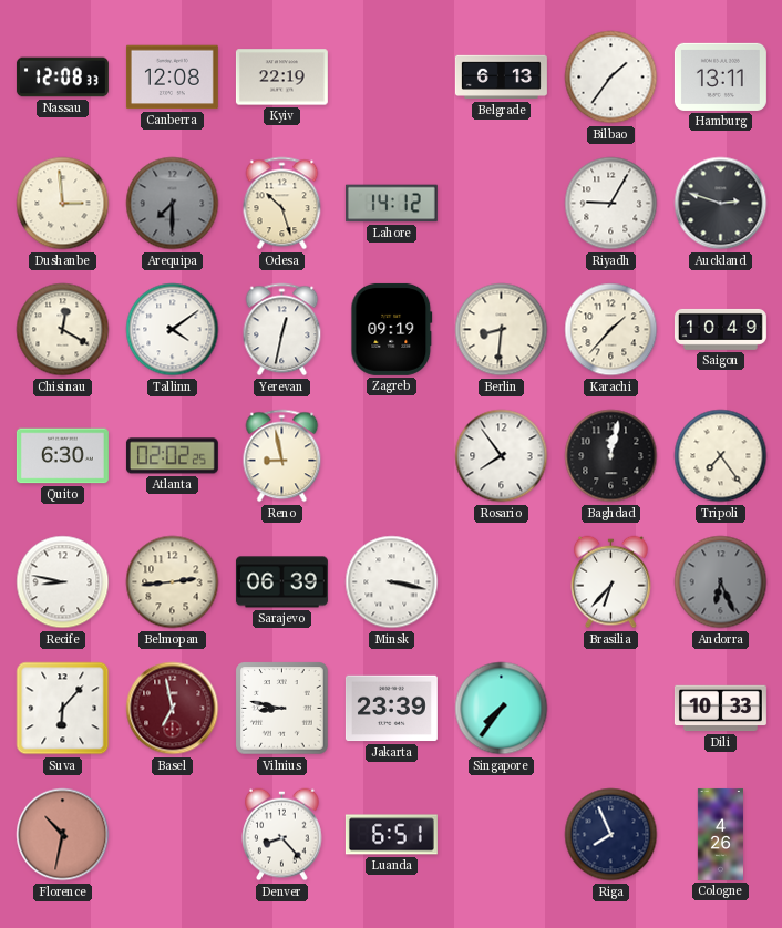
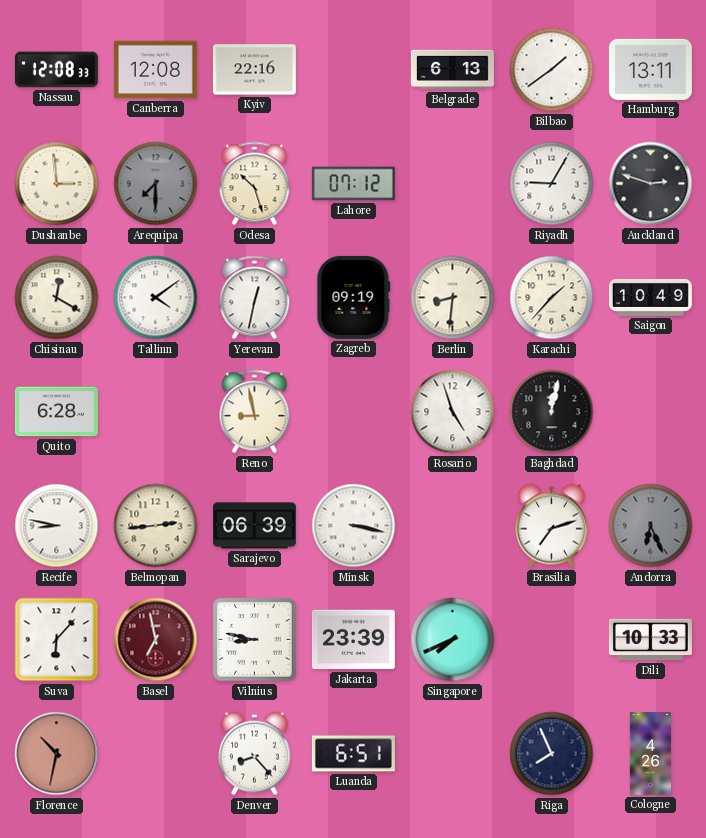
Kyiv: 22:19 -> 22:16 (254, 70)
Bilbao: 1:36 -> 1:39 (552, 70)
Lahore: 14:12 -> 07:12 (353, 184)
Quito: 6:30 -> 6:28 (56, 412)
Atlanta: 02:02 -> none (172, 456)
Rosario: 7:54 -> 4:57 (453, 412)
Tripoli: 7:24 -> none (721, 456)
Brasilia: 6:37 -> 7:12 (552, 526)
Singapore: 7:36 -> 7:41 (453, 640)
